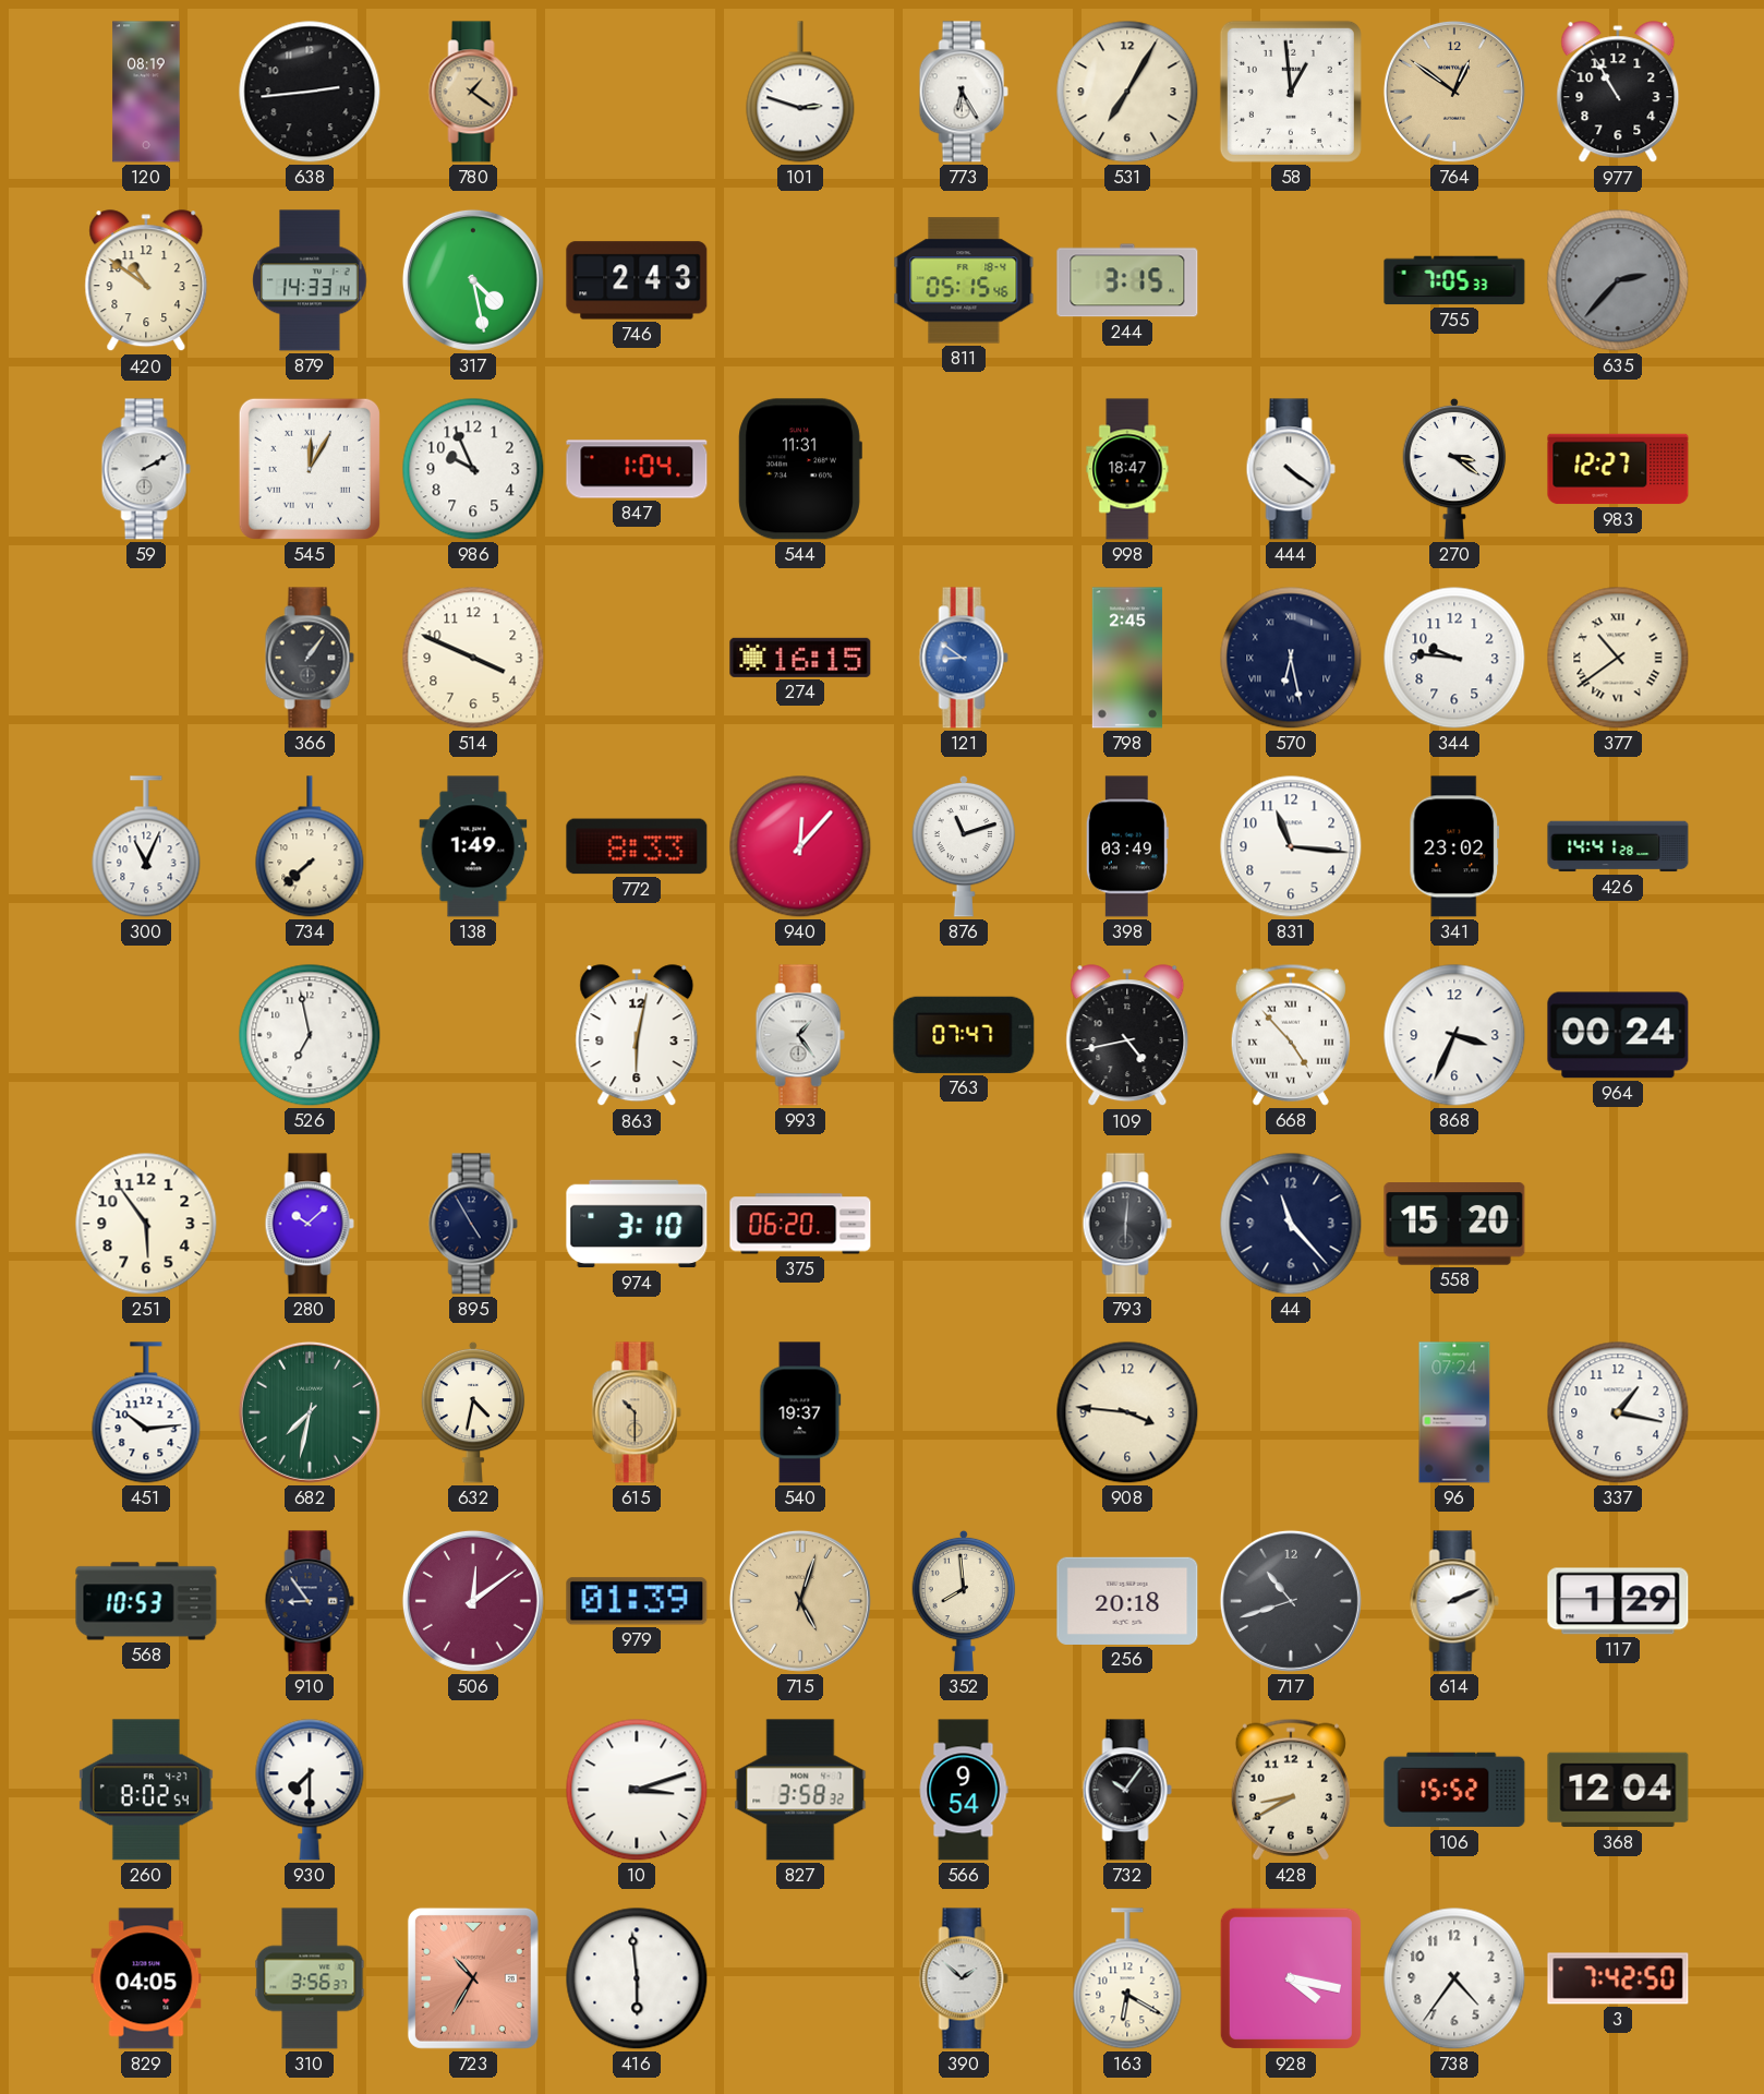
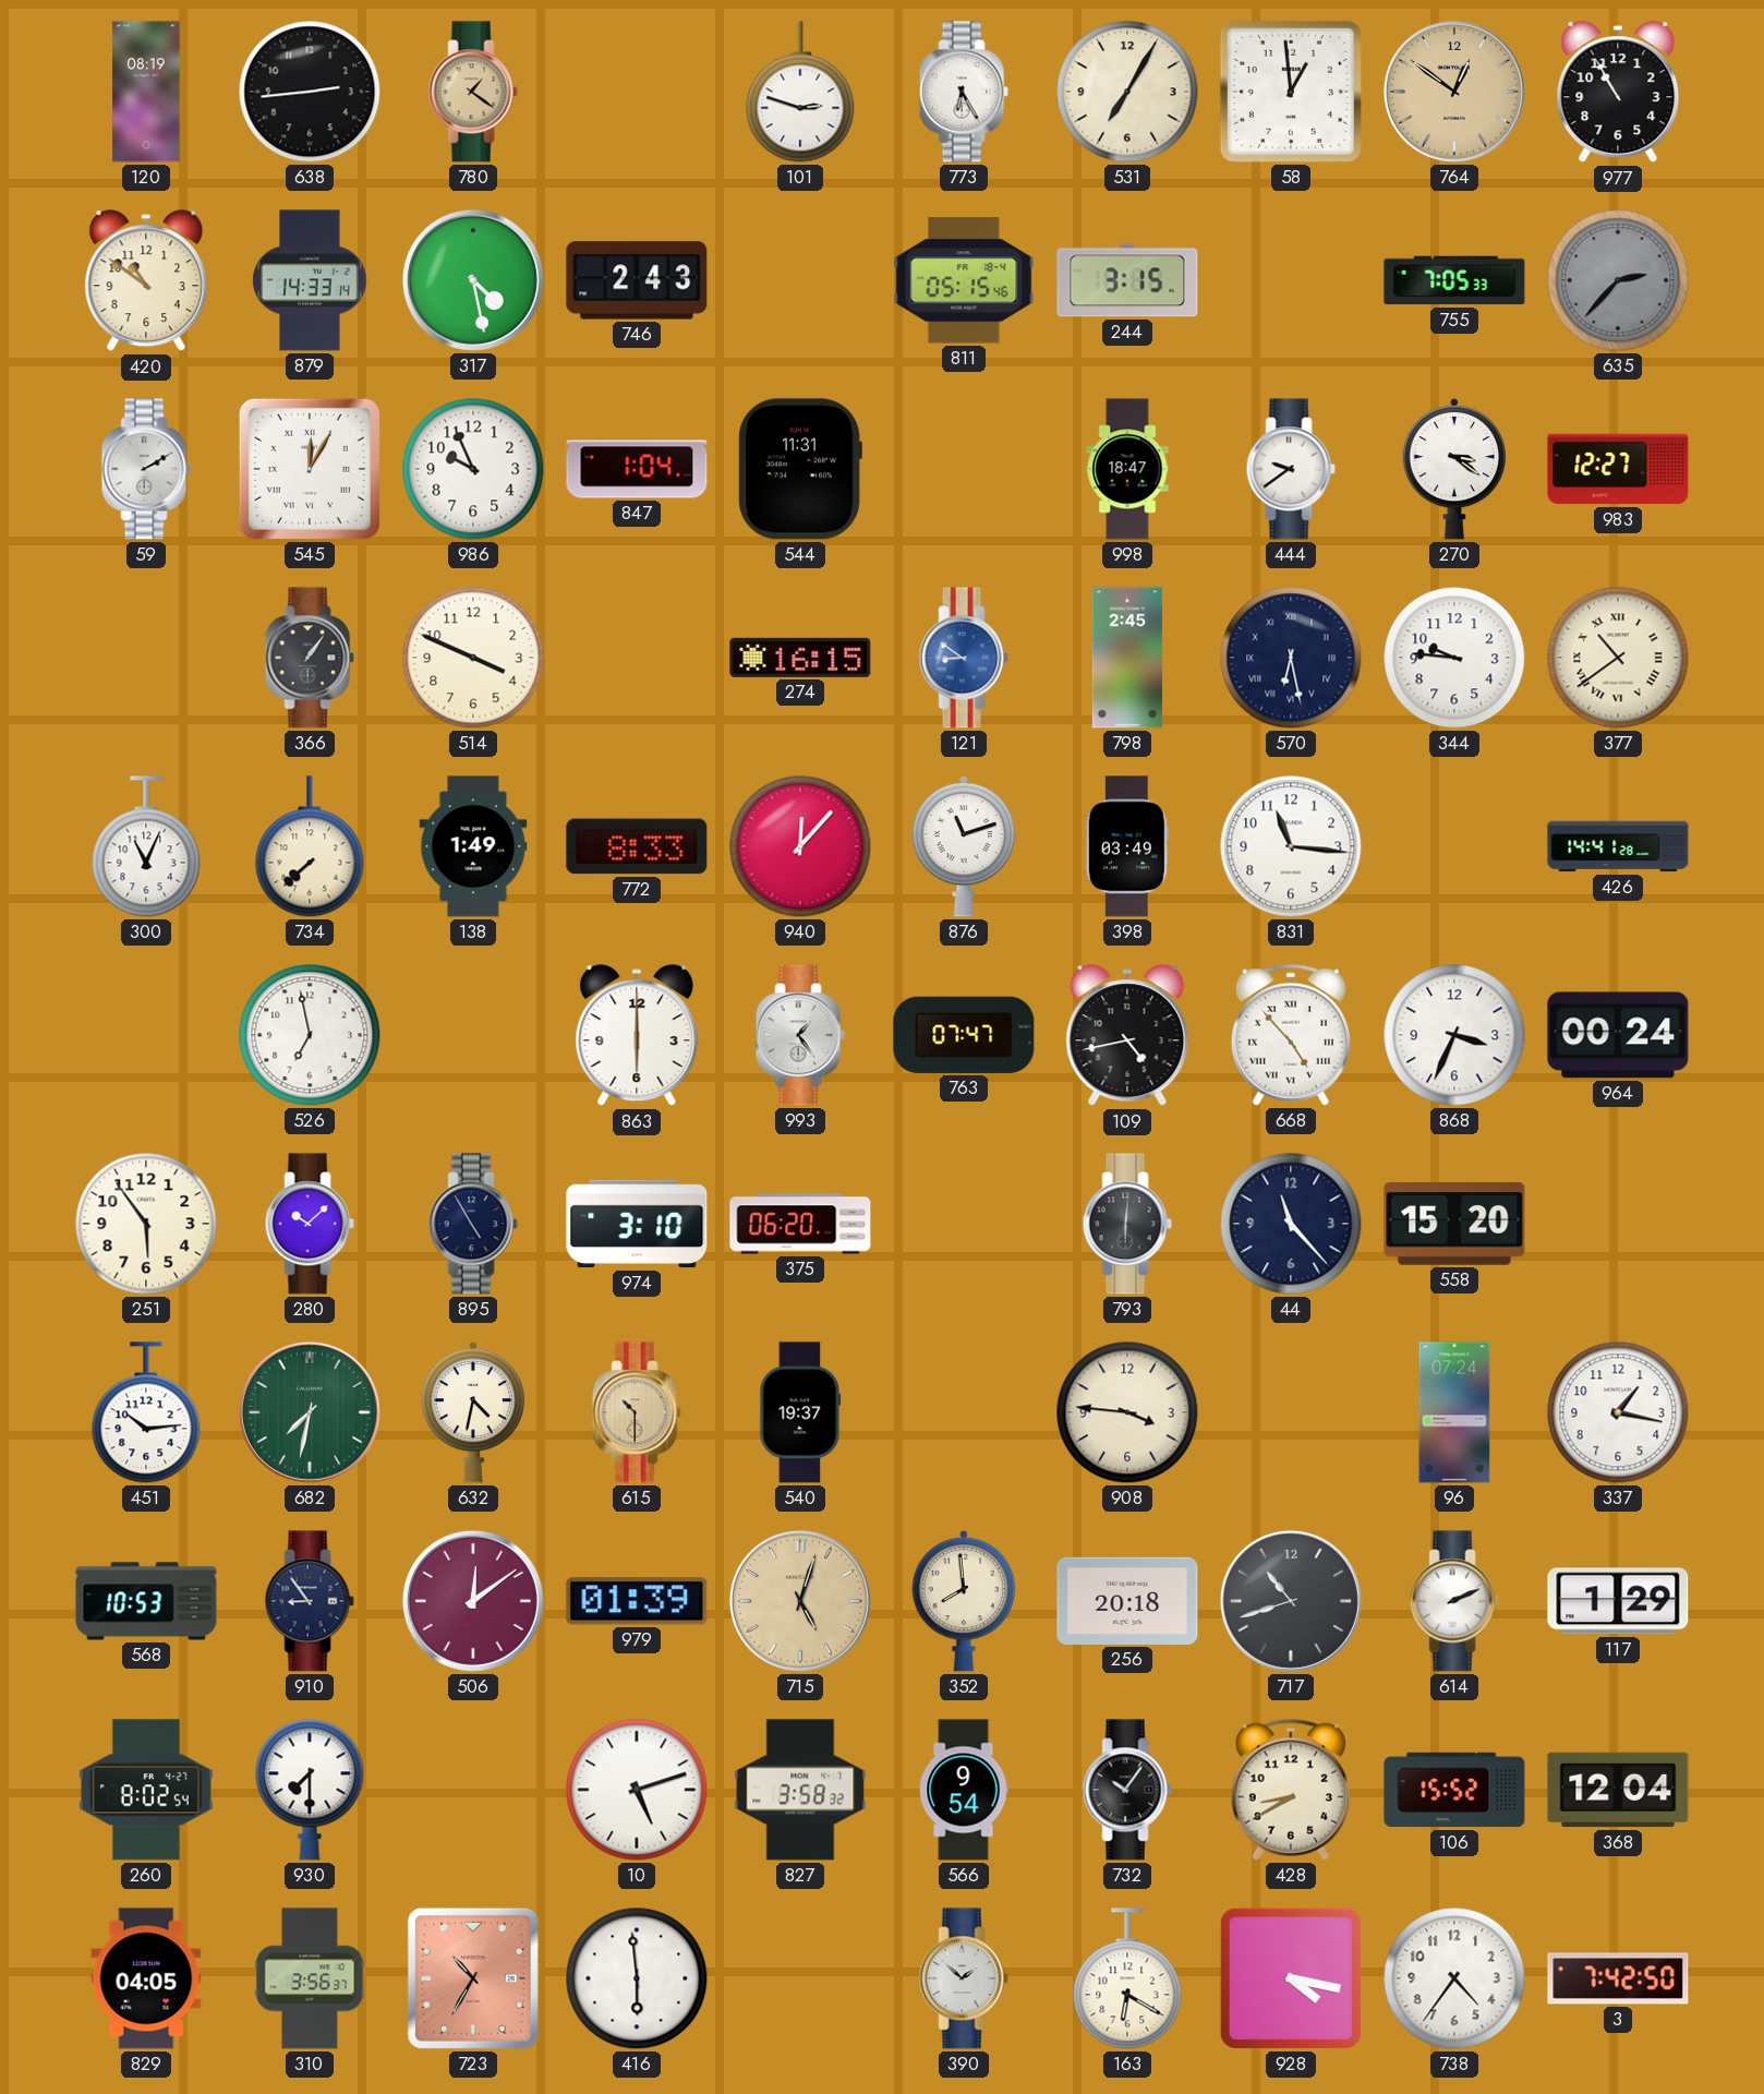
444: 4:21 -> 9:39 (1291, 469)
341: 23:02 -> none (1454, 846)
863: 6:02 -> 6:00 (637, 1036)
10: 3:12 -> 5:12 (637, 1790)
